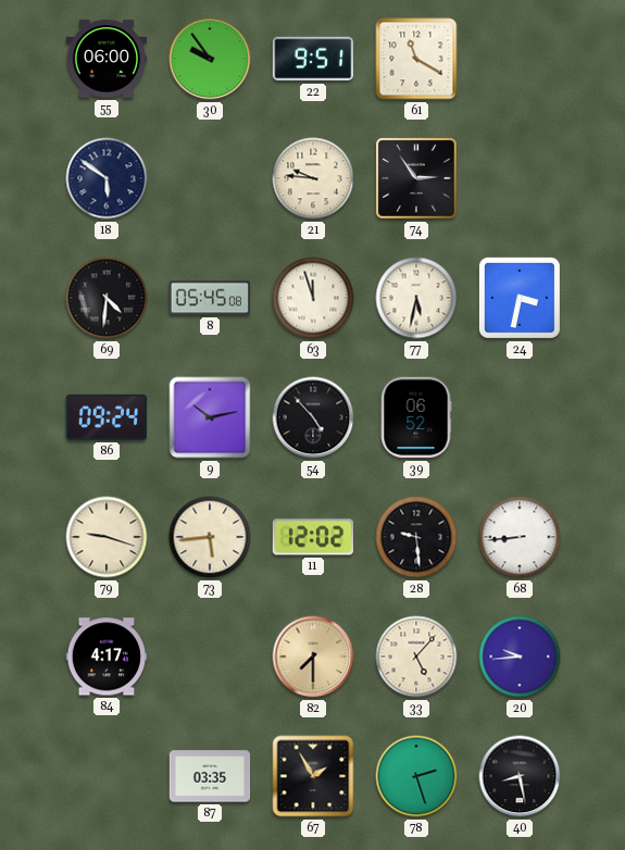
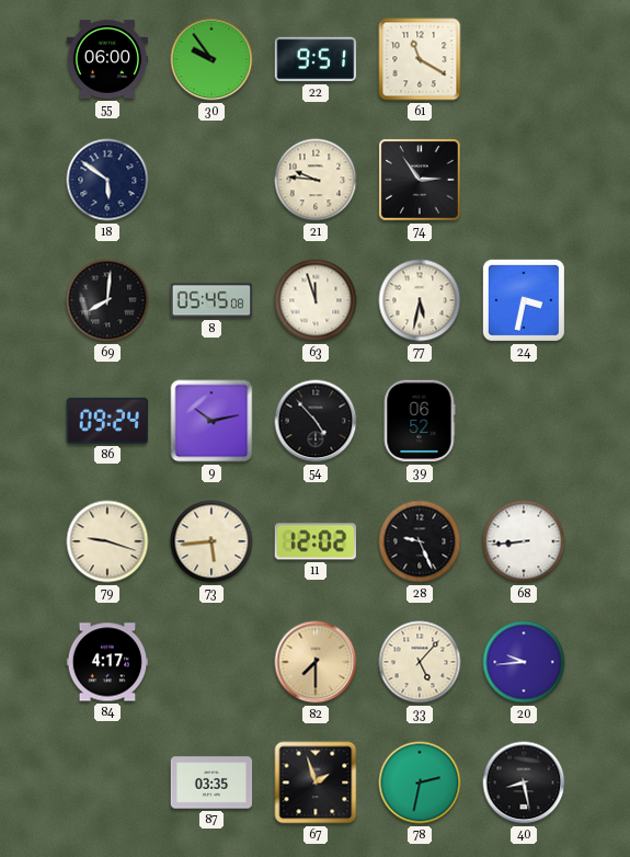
69: 4:31 -> 8:01 (107, 300)
28: 9:29 -> 9:26 (420, 541)
67: 1:55 -> 1:57 (316, 782)
78: 2:27 -> 2:32 (420, 782)
